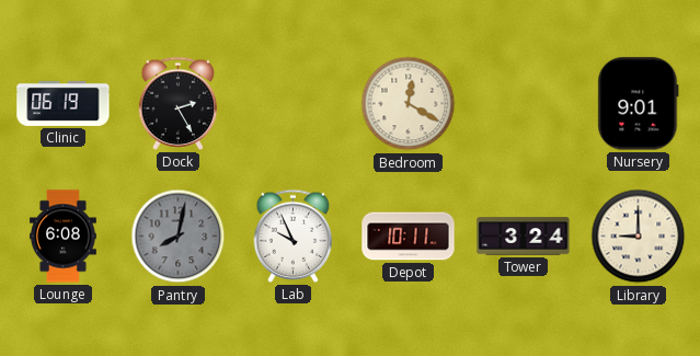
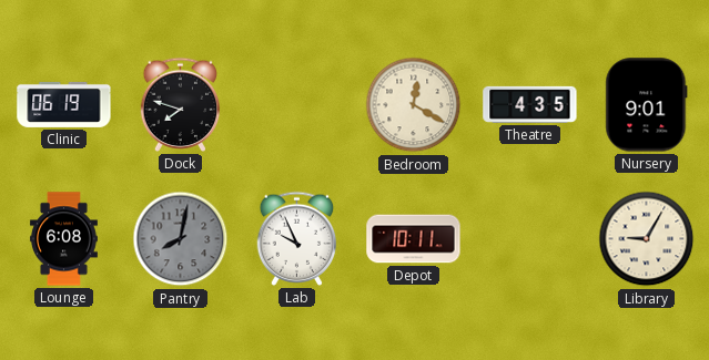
Dock: 2:25 -> 7:48 (181, 104)
Theatre: none -> 4:35 (530, 104)
Tower: 3:24 -> none (524, 237)
Library: 9:00 -> 9:05 (647, 239)
